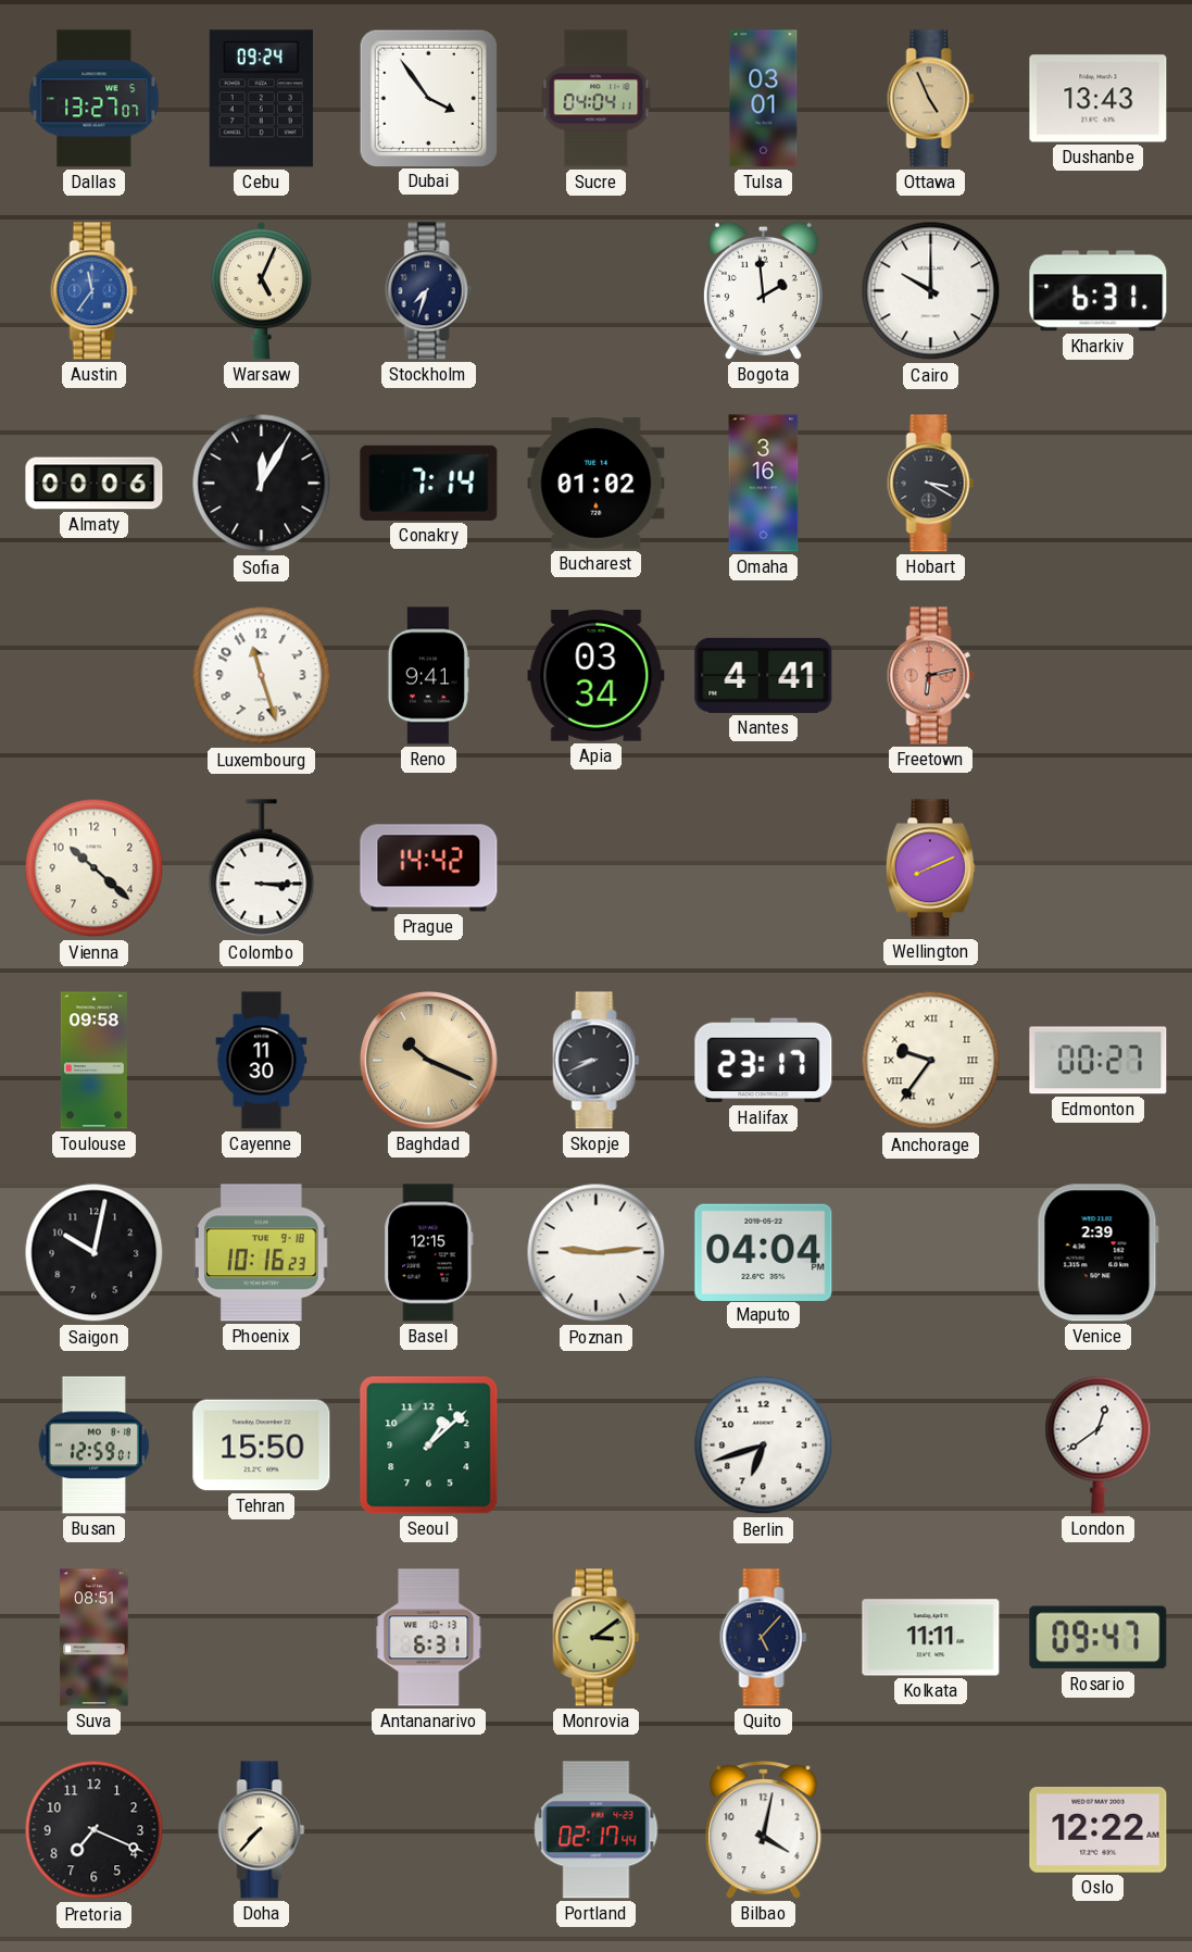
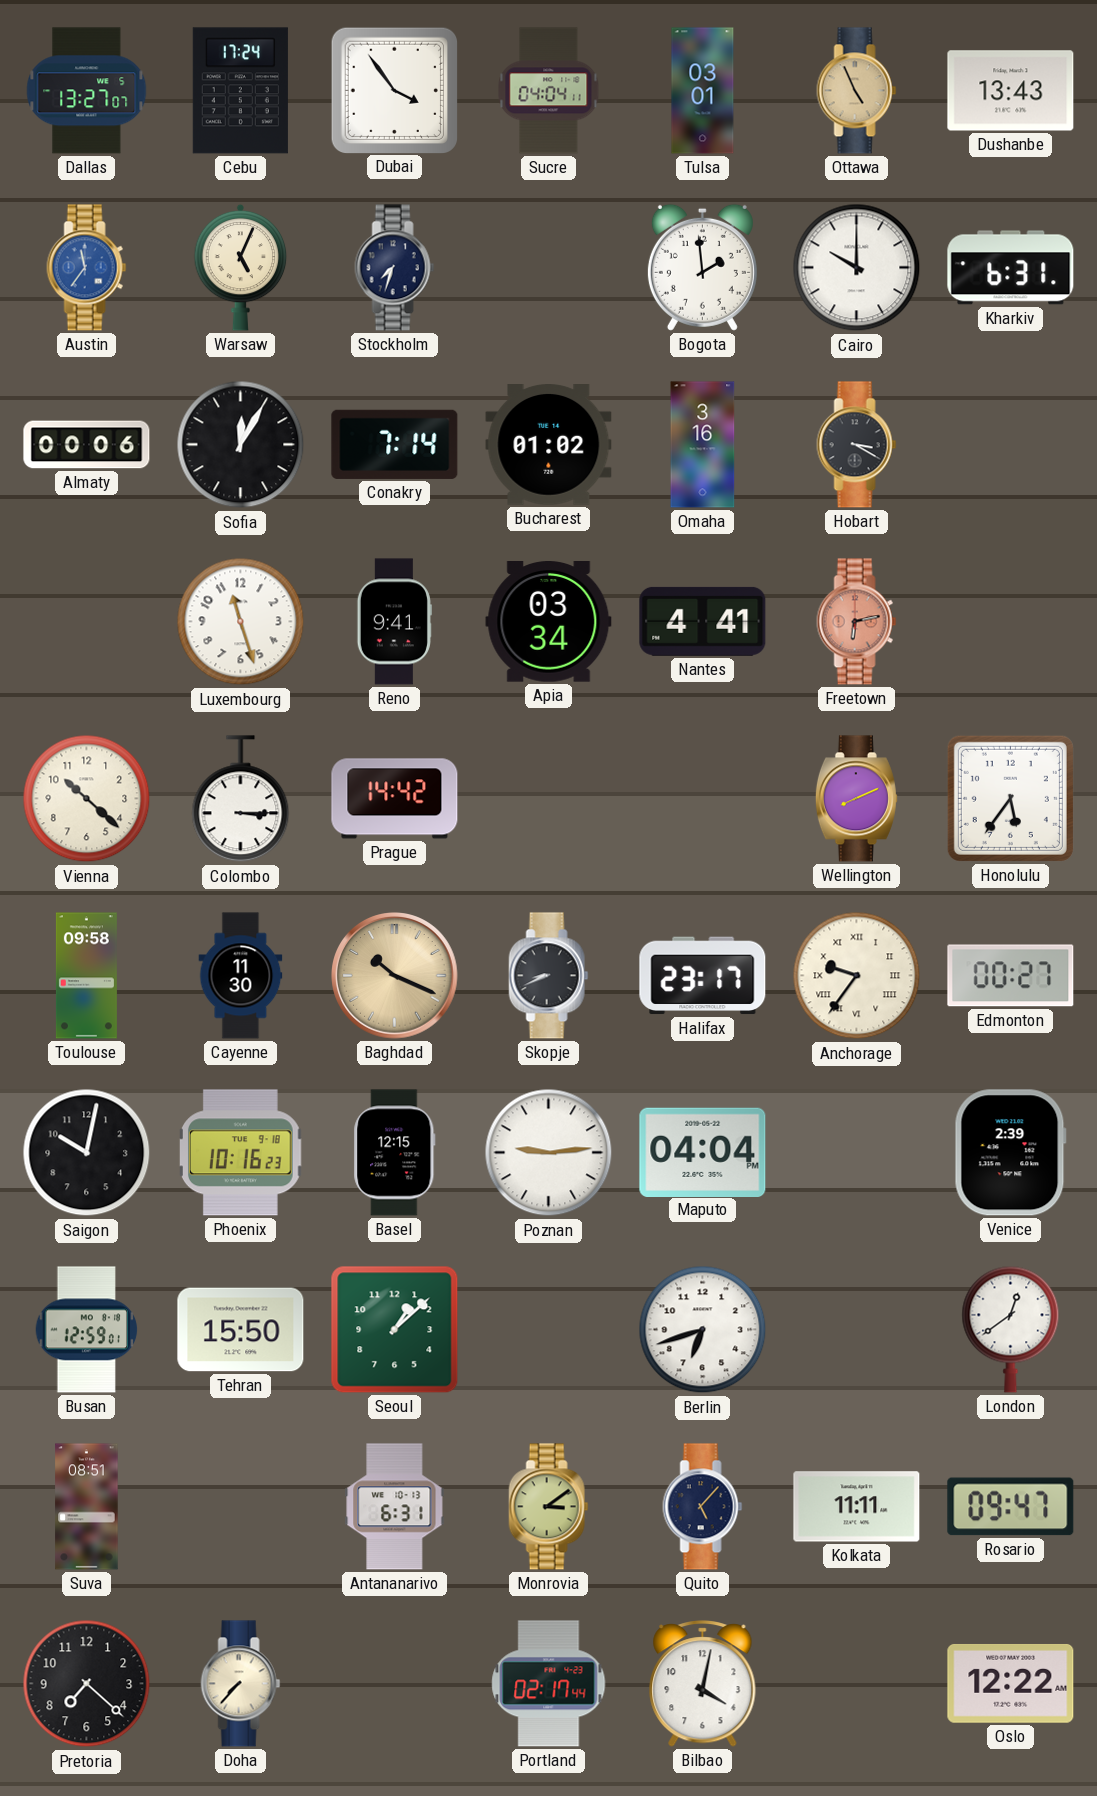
Cebu: 09:24 -> 17:24 (240, 91)
Honolulu: none -> 5:36 (1010, 798)
Pretoria: 7:19 -> 7:22 (87, 1684)
